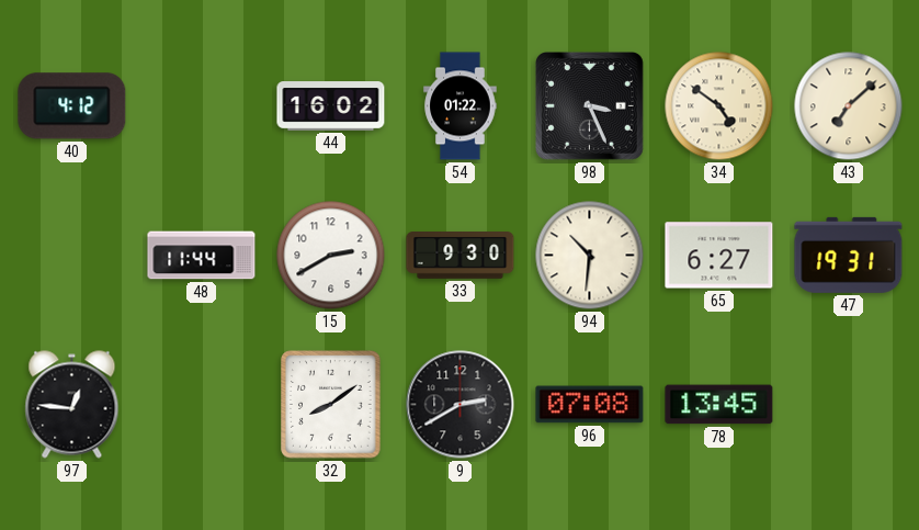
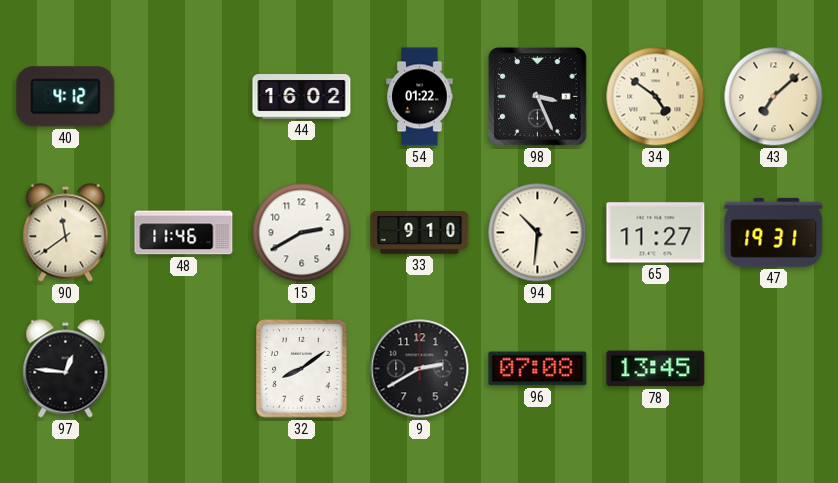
90: none -> 11:39 (66, 233)
48: 11:44 -> 11:46 (184, 233)
33: 9:30 -> 9:10 (420, 233)
65: 6:27 -> 11:27 (656, 233)
